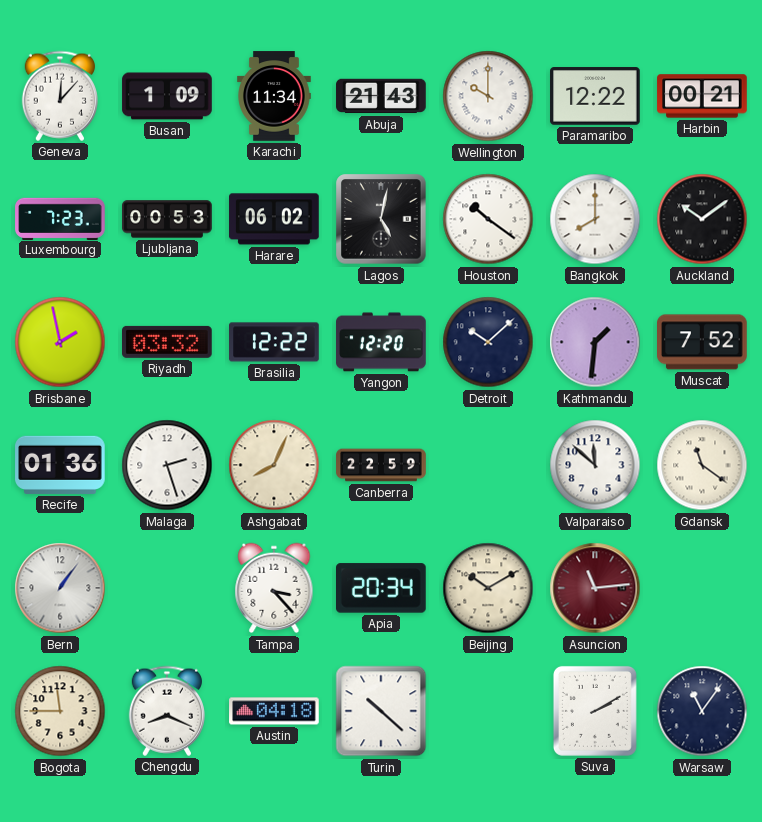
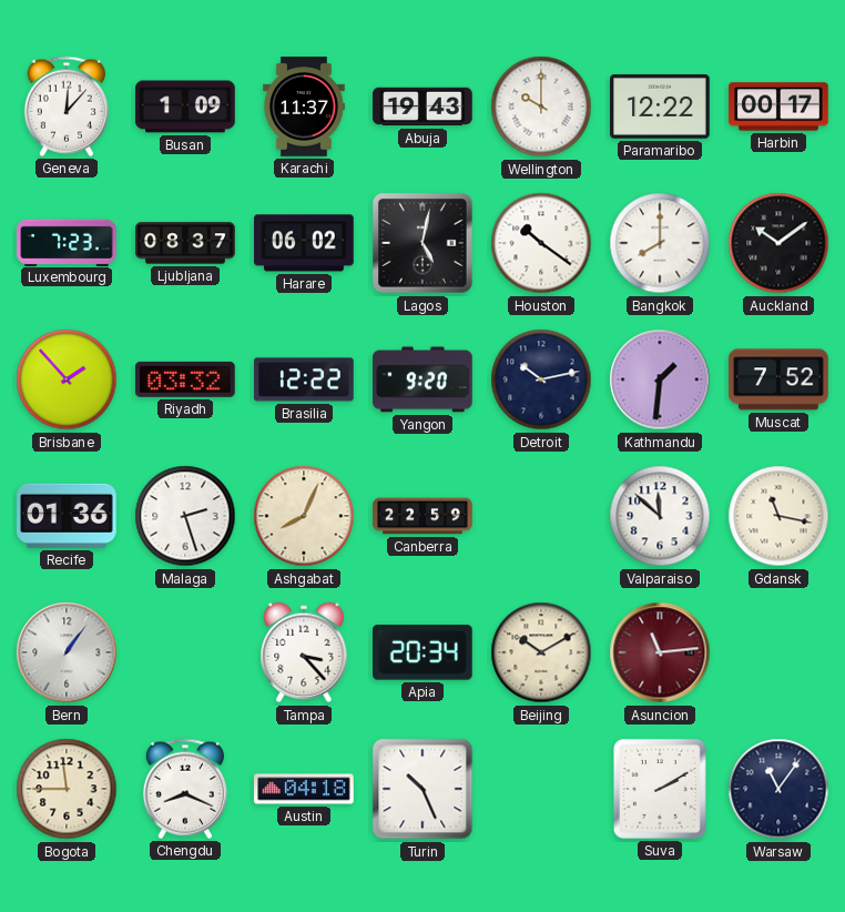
Karachi: 11:34 -> 11:37 (305, 107)
Abuja: 21:43 -> 19:43 (423, 107)
Harbin: 00:21 -> 00:17 (778, 107)
Ljubljana: 00:53 -> 08:37 (185, 243)
Brisbane: 1:58 -> 1:53 (67, 379)
Yangon: 12:20 -> 9:20 (423, 379)
Detroit: 10:08 -> 10:13 (541, 379)
Gdansk: 11:21 -> 11:17 (778, 516)
Turin: 10:22 -> 10:26 (423, 789)
